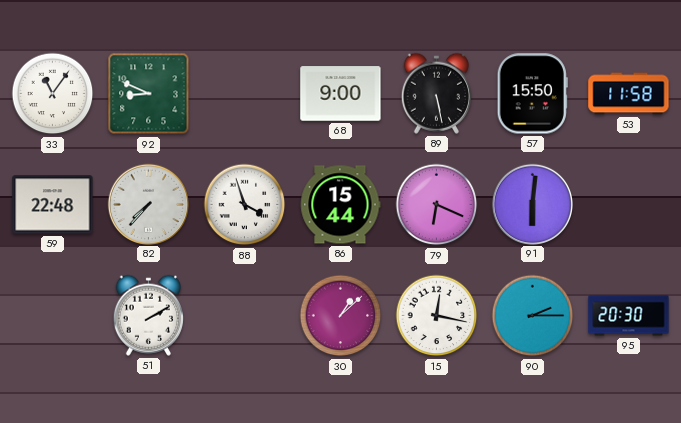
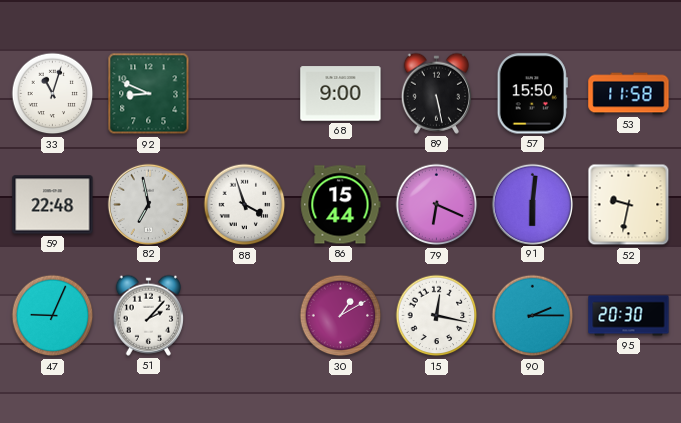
33: 11:06 -> 11:03 (53, 94)
82: 7:37 -> 6:58 (148, 204)
52: none -> 9:32 (629, 205)
47: none -> 9:04 (53, 316)
51: 2:10 -> 2:07 (148, 315)
30: 1:08 -> 1:10 (341, 316)
